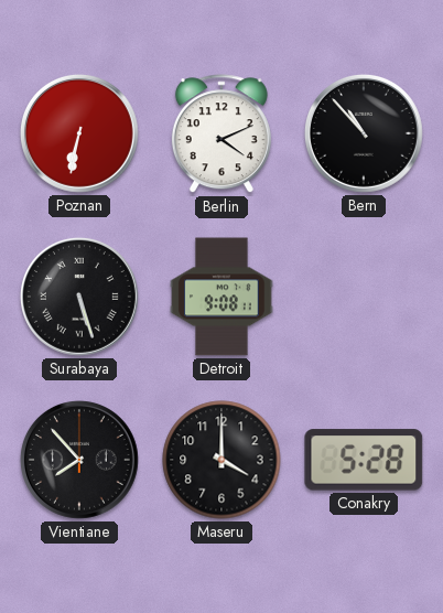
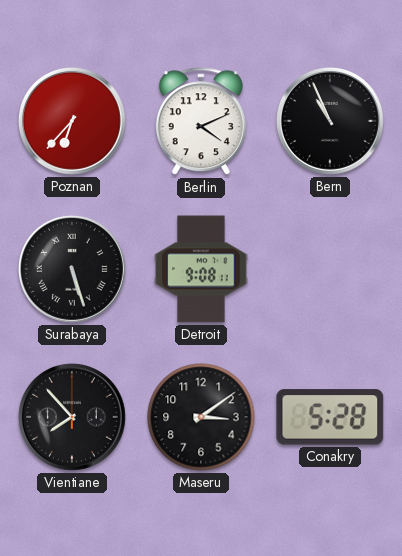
Poznan: 6:32 -> 6:37 (72, 121)
Bern: 10:53 -> 10:56 (330, 121)
Maseru: 4:00 -> 3:09 (201, 417)
